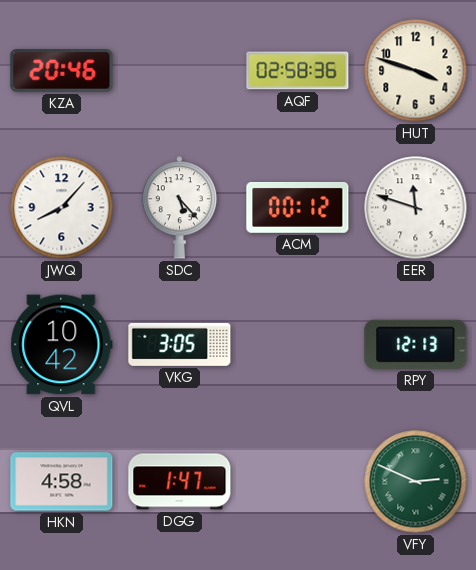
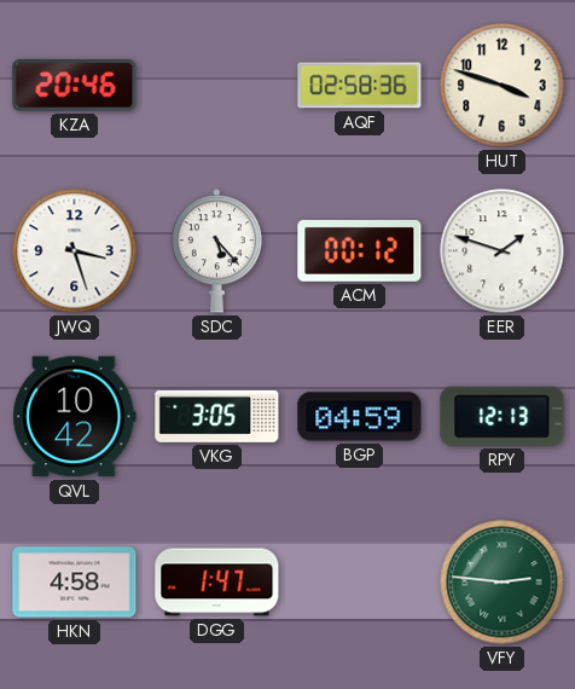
JWQ: 8:07 -> 3:27 (75, 251)
EER: 11:48 -> 1:48 (503, 251)
BGP: none -> 04:59 (360, 417)
VFY: 2:49 -> 2:46 (503, 583)
